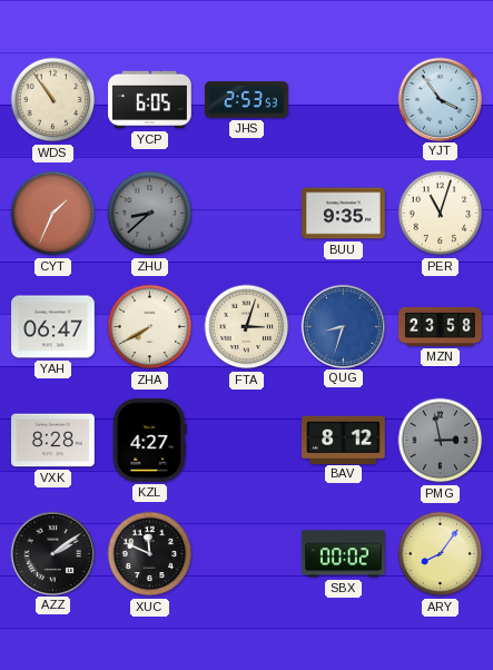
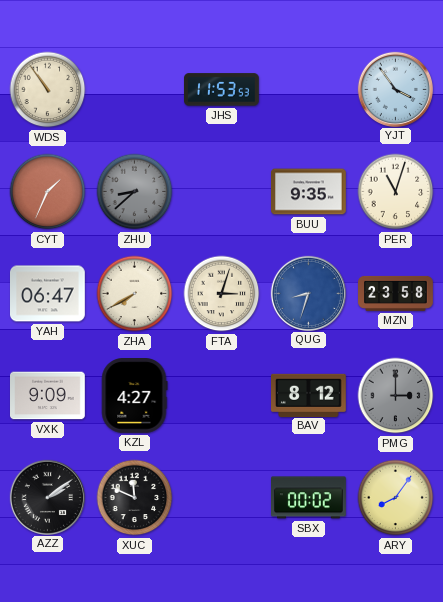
YCP: 6:05 -> none (150, 100)
JHS: 2:53 -> 11:53 (222, 90)
VXK: 8:28 -> 9:09 (48, 396)
PMG: 2:58 -> 3:00 (396, 396)
